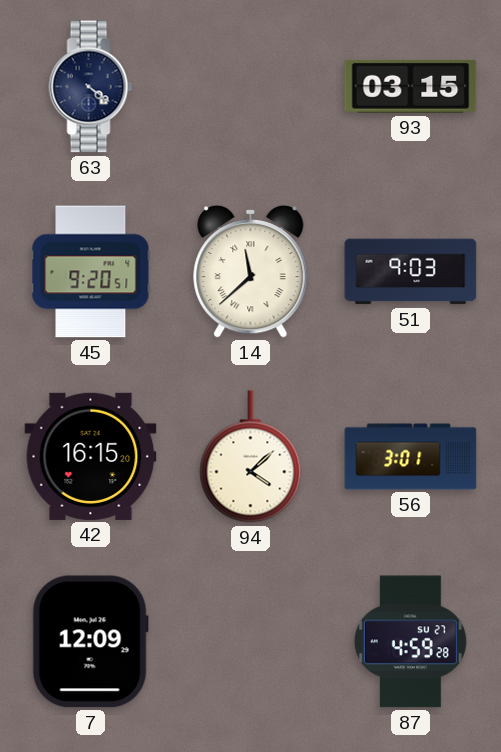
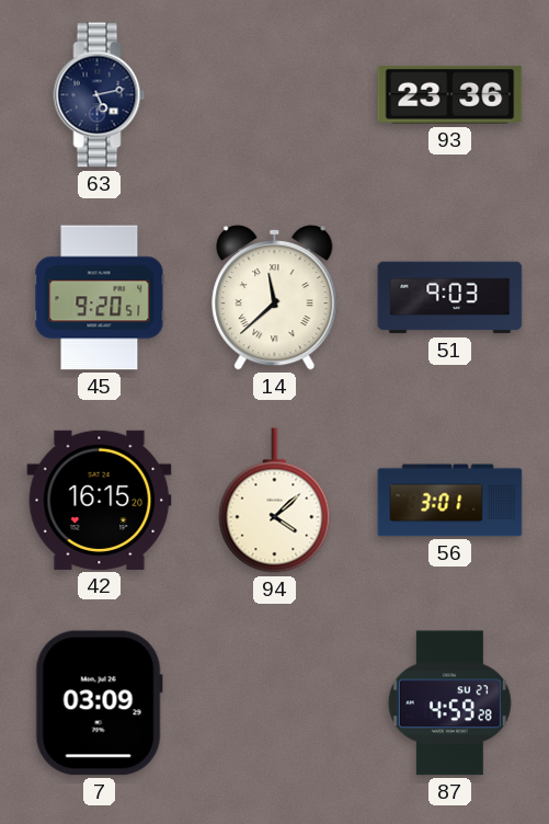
63: 4:21 -> 5:13 (100, 95)
93: 03:15 -> 23:36 (450, 94)
7: 12:09 -> 03:09 (99, 703)
